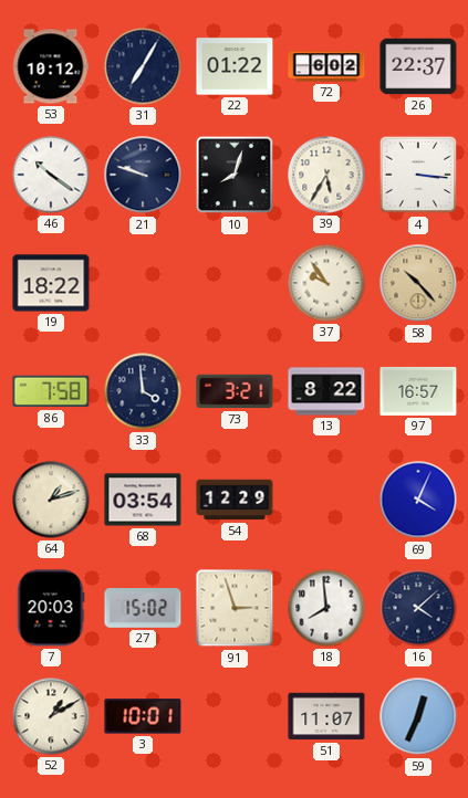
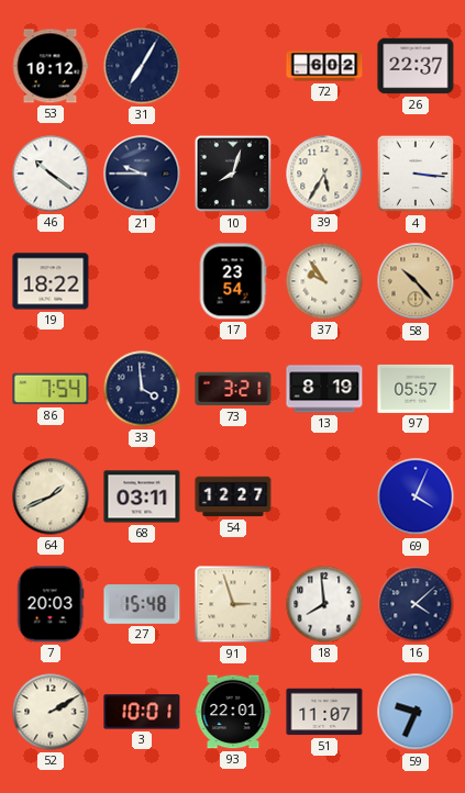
22: 01:22 -> none (235, 66)
21: 9:48 -> 9:45 (142, 174)
17: none -> 23:54 (233, 281)
86: 7:58 -> 7:54 (51, 389)
13: 8:22 -> 8:19 (324, 389)
97: 16:57 -> 05:57 (416, 389)
64: 1:12 -> 1:41 (51, 496)
68: 03:54 -> 03:11 (142, 496)
54: 12:29 -> 12:27 (233, 496)
27: 15:02 -> 15:48 (142, 604)
52: 1:10 -> 2:10 (51, 712)
93: none -> 22:01 (233, 712)
59: 12:34 -> 9:34 (416, 712)
